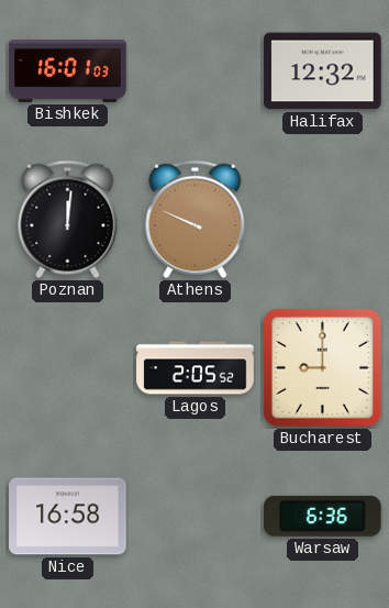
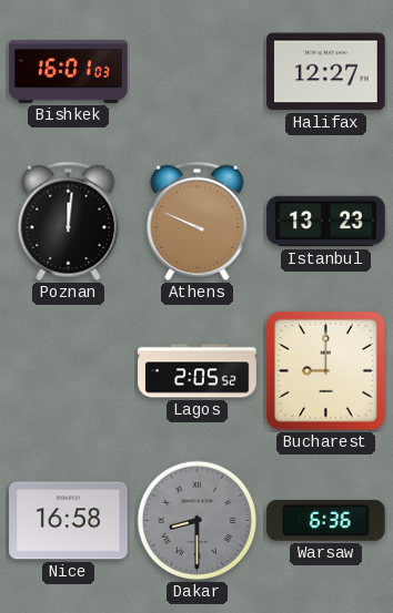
Halifax: 12:32 -> 12:27 (326, 72)
Istanbul: none -> 13:23 (326, 222)
Dakar: none -> 8:30 (198, 521)
